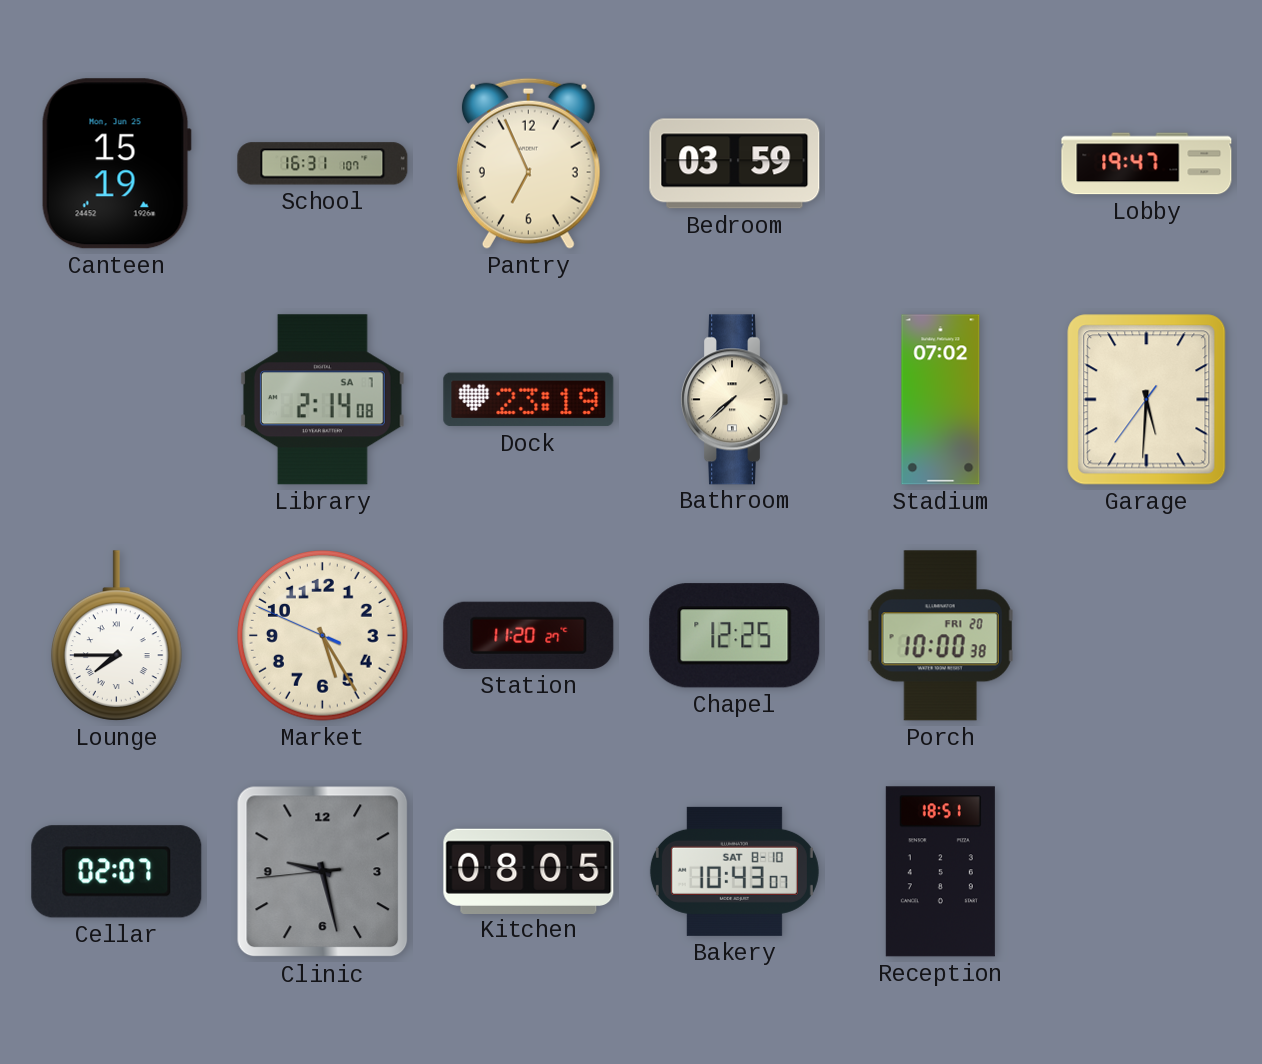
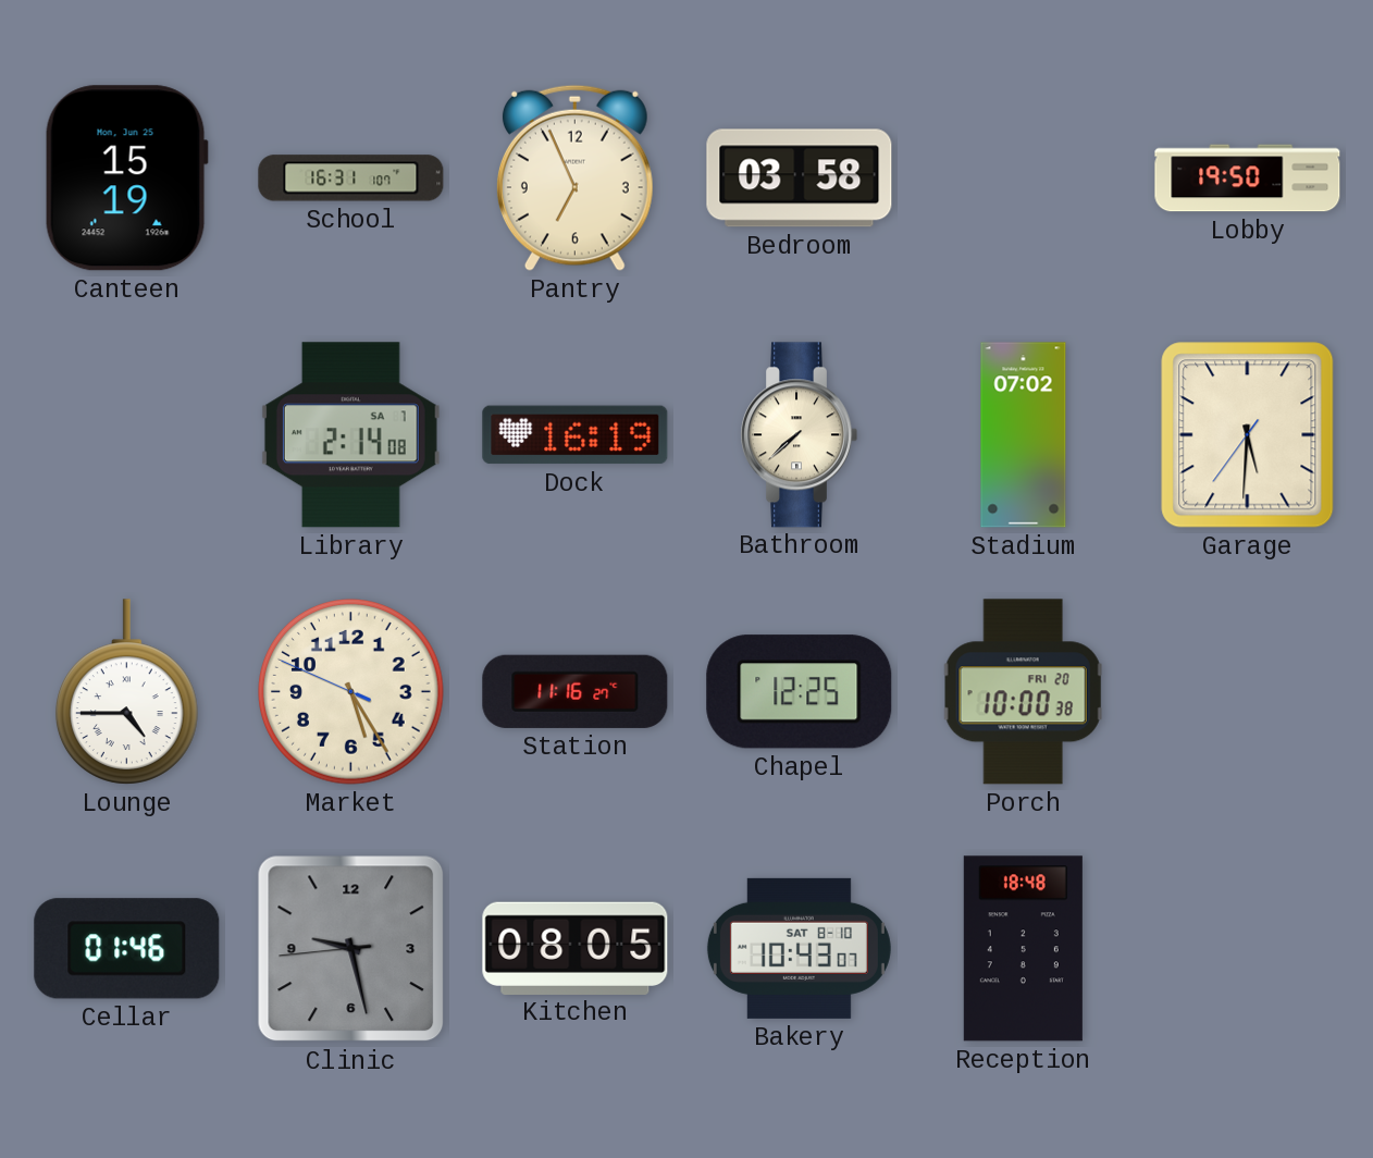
Bedroom: 03:59 -> 03:58 (800, 178)
Lobby: 19:47 -> 19:50 (1248, 178)
Dock: 23:19 -> 16:19 (576, 435)
Lounge: 7:45 -> 4:45 (126, 692)
Station: 11:20 -> 11:16 (576, 691)
Cellar: 02:07 -> 01:46 (127, 949)
Reception: 18:51 -> 18:48 (1023, 949)
